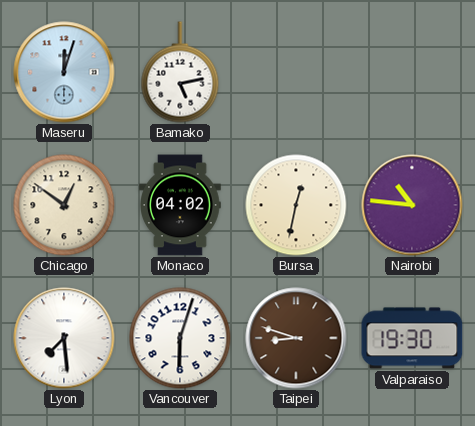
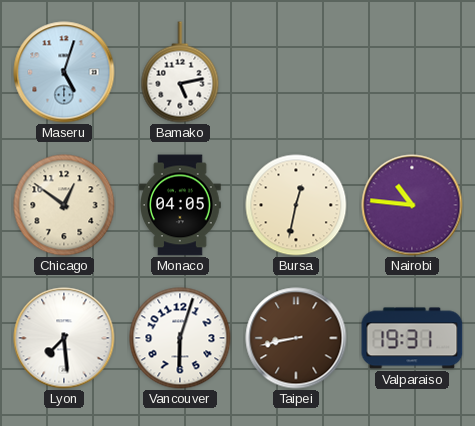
Maseru: 12:03 -> 5:03 (64, 72)
Monaco: 04:02 -> 04:05 (181, 205)
Taipei: 8:48 -> 8:43 (296, 338)
Valparaiso: 19:30 -> 19:31 (412, 338)
